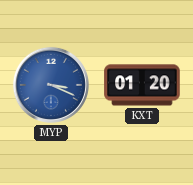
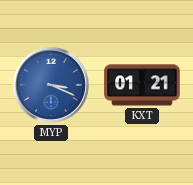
KXT: 01:20 -> 01:21 (142, 85)
